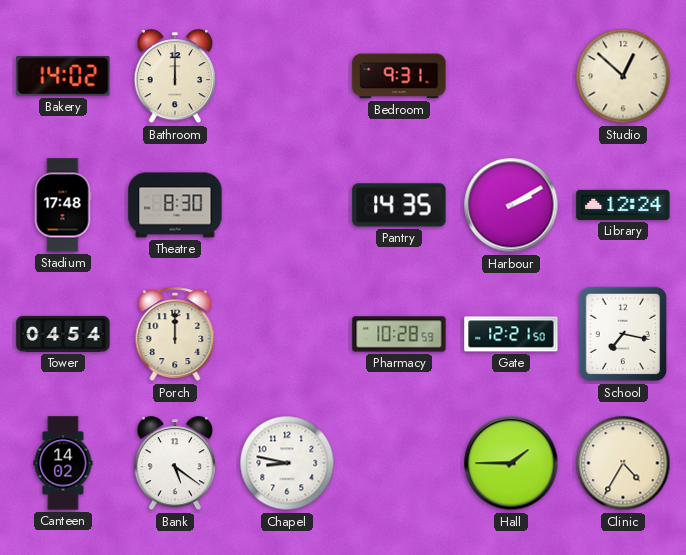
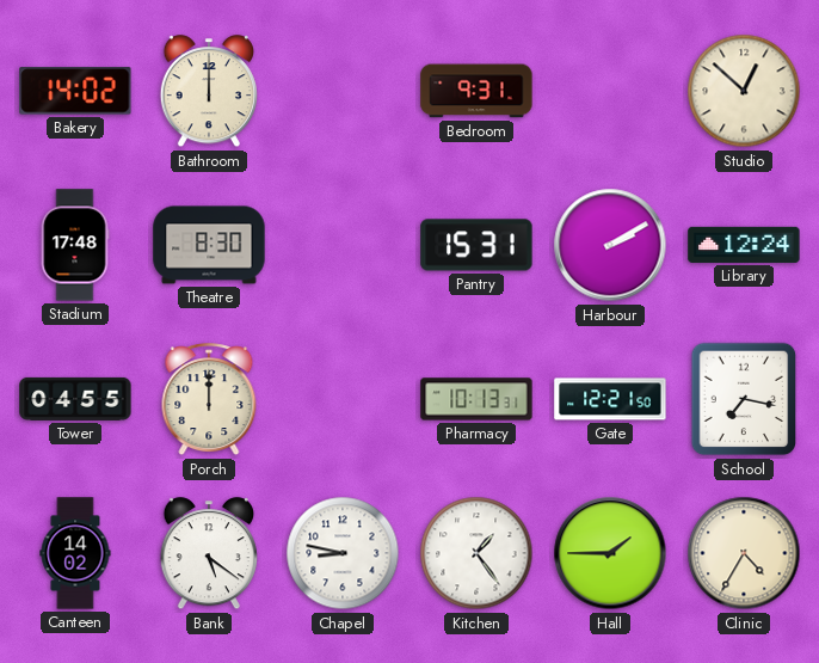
Pantry: 14:35 -> 15:31 (476, 245)
Tower: 04:54 -> 04:55 (75, 399)
Pharmacy: 10:28 -> 10:13 (476, 399)
Kitchen: none -> 1:24 (476, 553)
